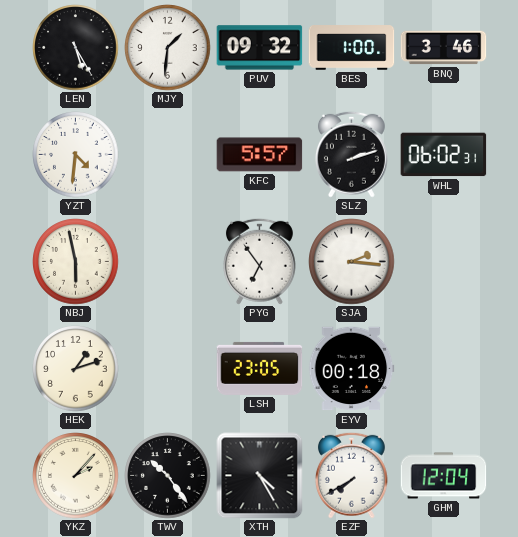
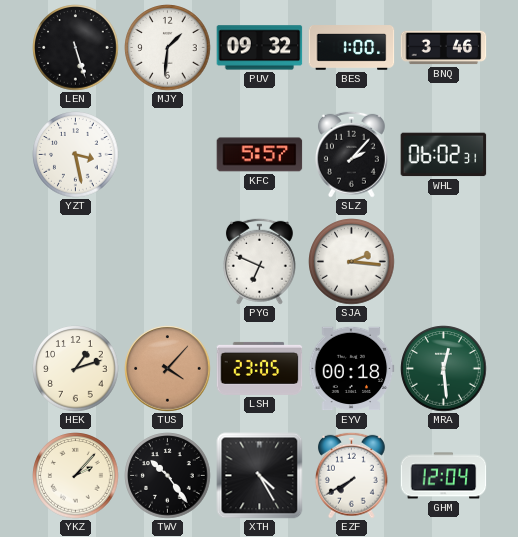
LEN: 5:25 -> 5:27 (76, 48)
YZT: 4:31 -> 3:28 (76, 155)
SLZ: 2:12 -> 2:07 (351, 154)
NBJ: 5:58 -> none (76, 262)
PYG: 6:54 -> 6:49 (259, 261)
TUS: none -> 4:07 (168, 369)
MRA: none -> 12:29 (444, 369)
